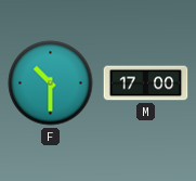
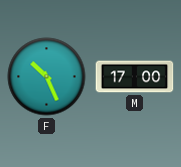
F: 10:30 -> 10:26 (47, 77)
